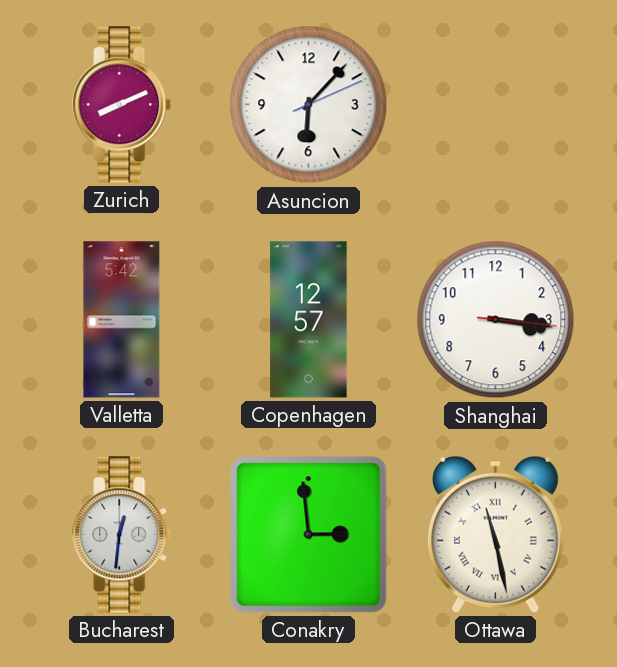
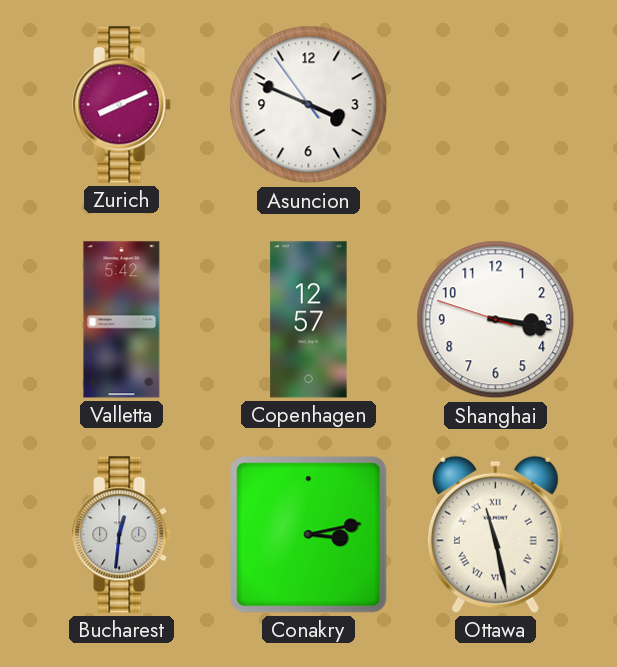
Asuncion: 6:07 -> 3:48 (309, 105)
Shanghai: 3:16:16 -> 3:16:48 (496, 320)
Conakry: 2:59 -> 3:13 (309, 535)
